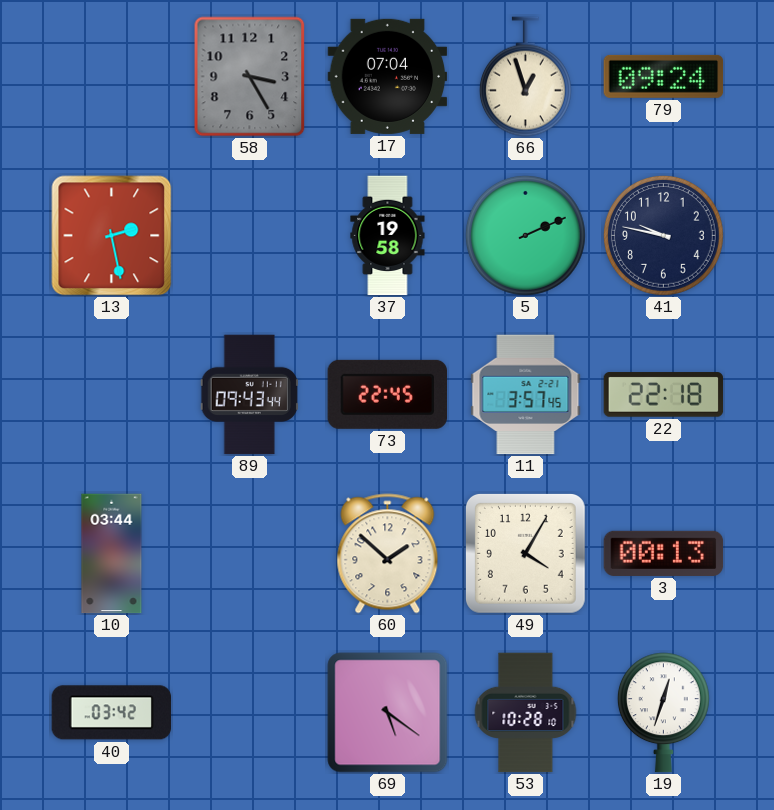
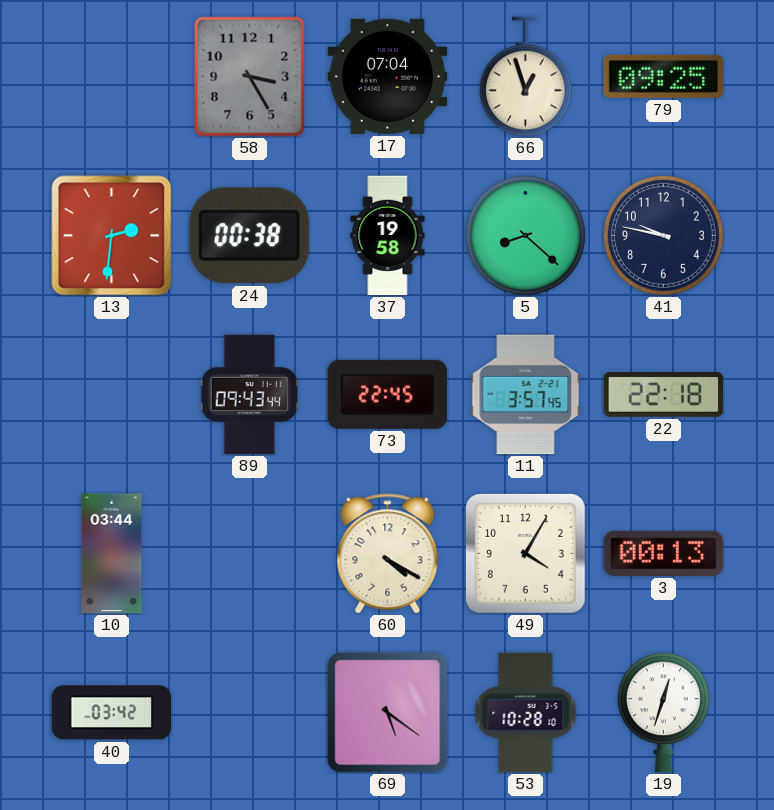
79: 09:24 -> 09:25 (664, 76)
13: 2:28 -> 2:31 (112, 236)
24: none -> 00:38 (249, 236)
5: 2:11 -> 8:22 (525, 235)
60: 1:52 -> 4:20 (388, 554)
